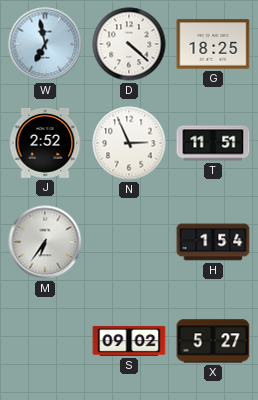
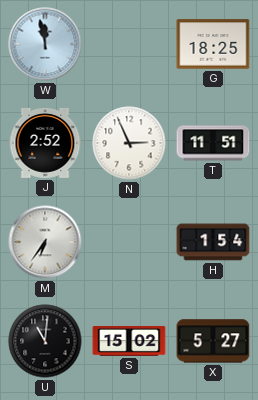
W: 6:58 -> 11:58 (45, 44)
D: 4:22 -> none (129, 44)
U: none -> 11:01 (45, 341)
S: 09:02 -> 15:02 (129, 341)
